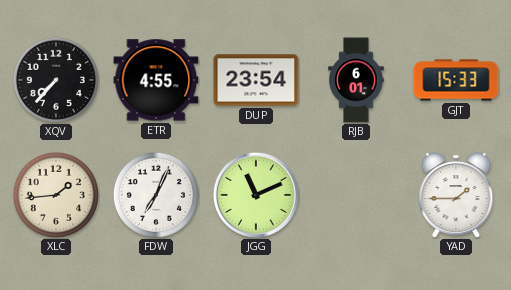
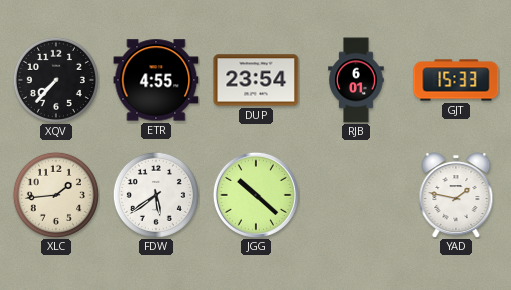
FDW: 7:04 -> 5:39 (156, 195)
JGG: 11:11 -> 10:22 (256, 195)
YAD: 1:45 -> 1:47 (456, 195)
